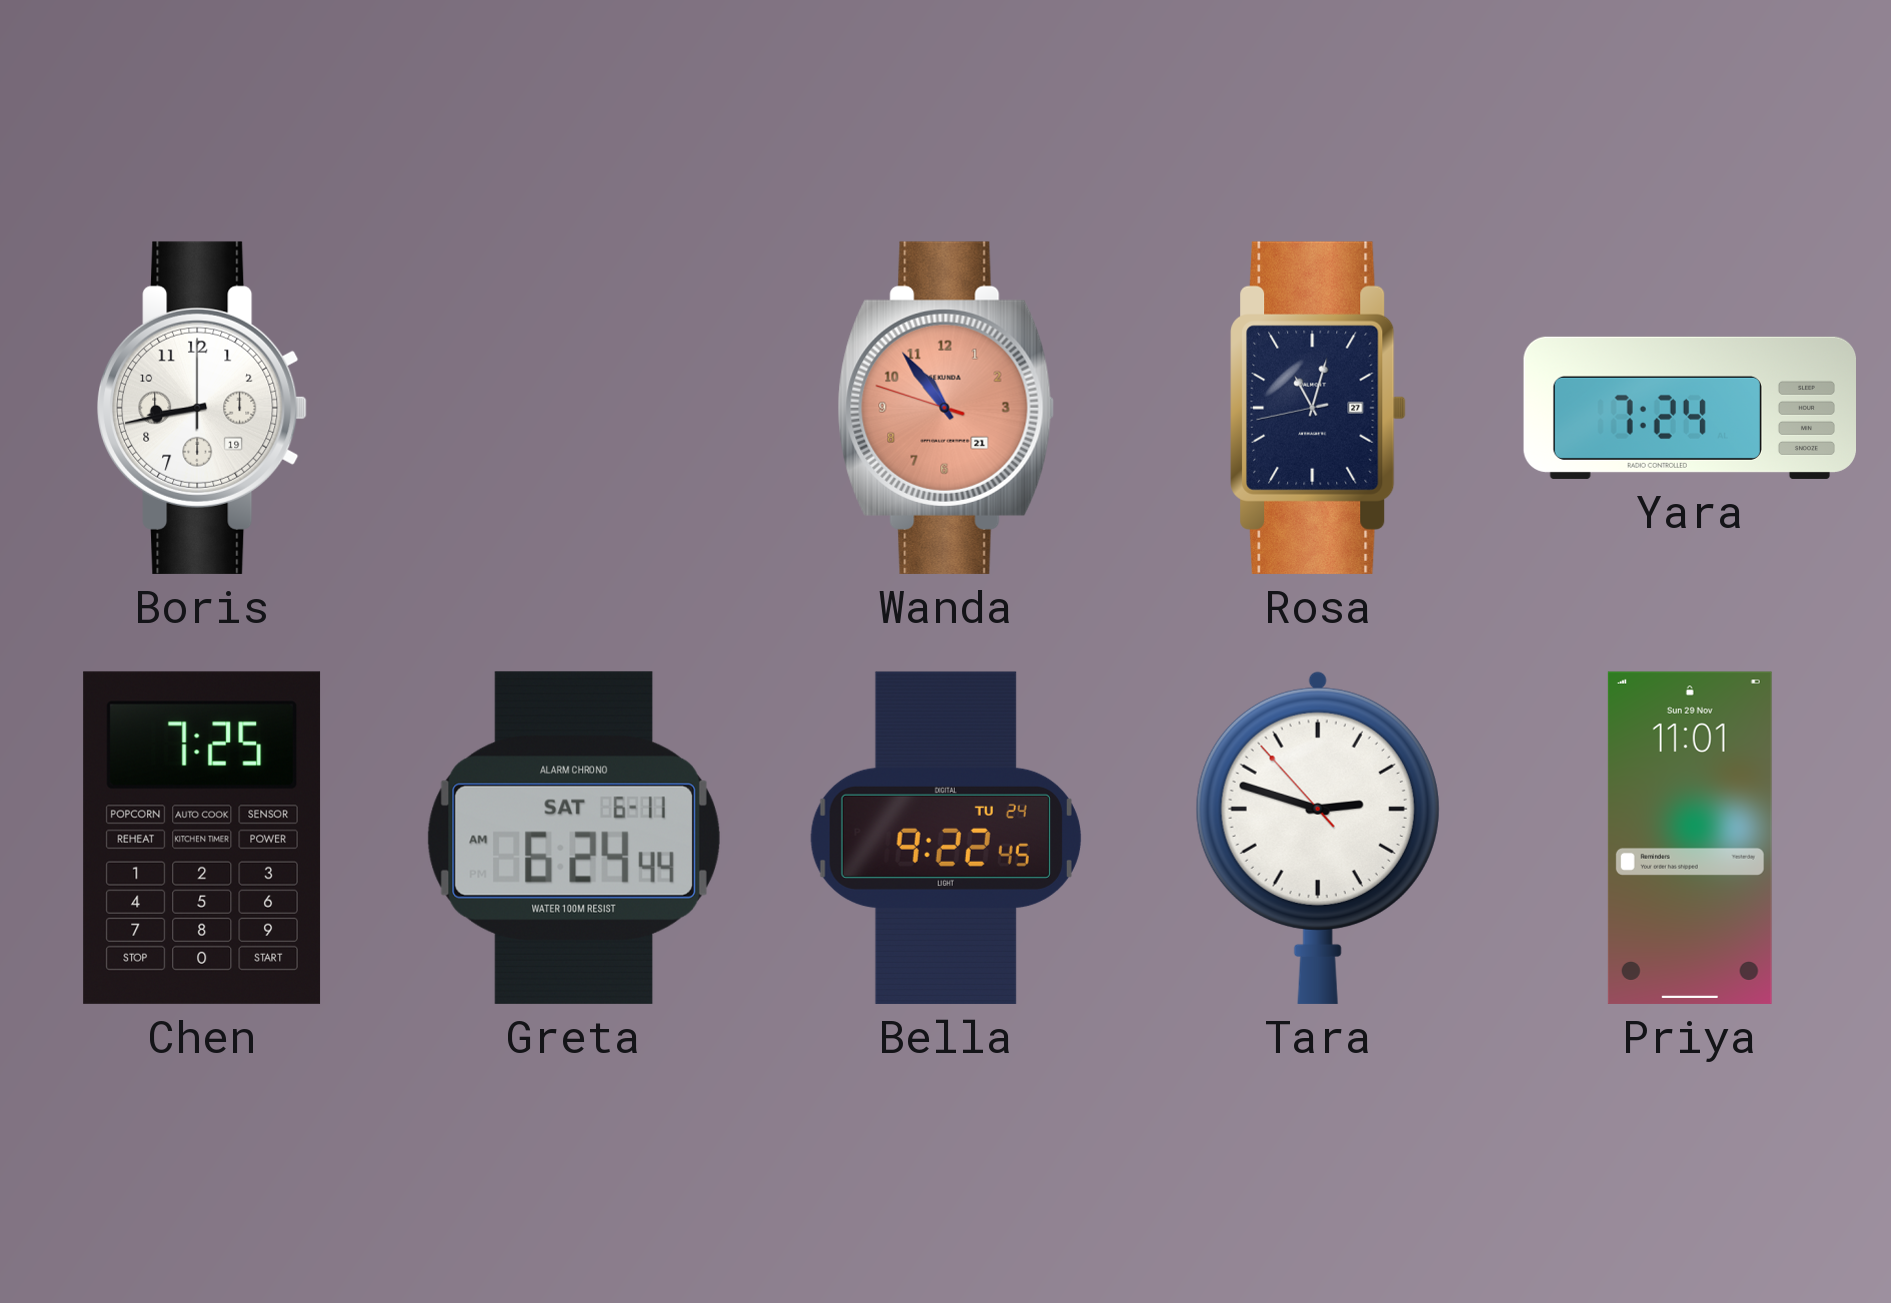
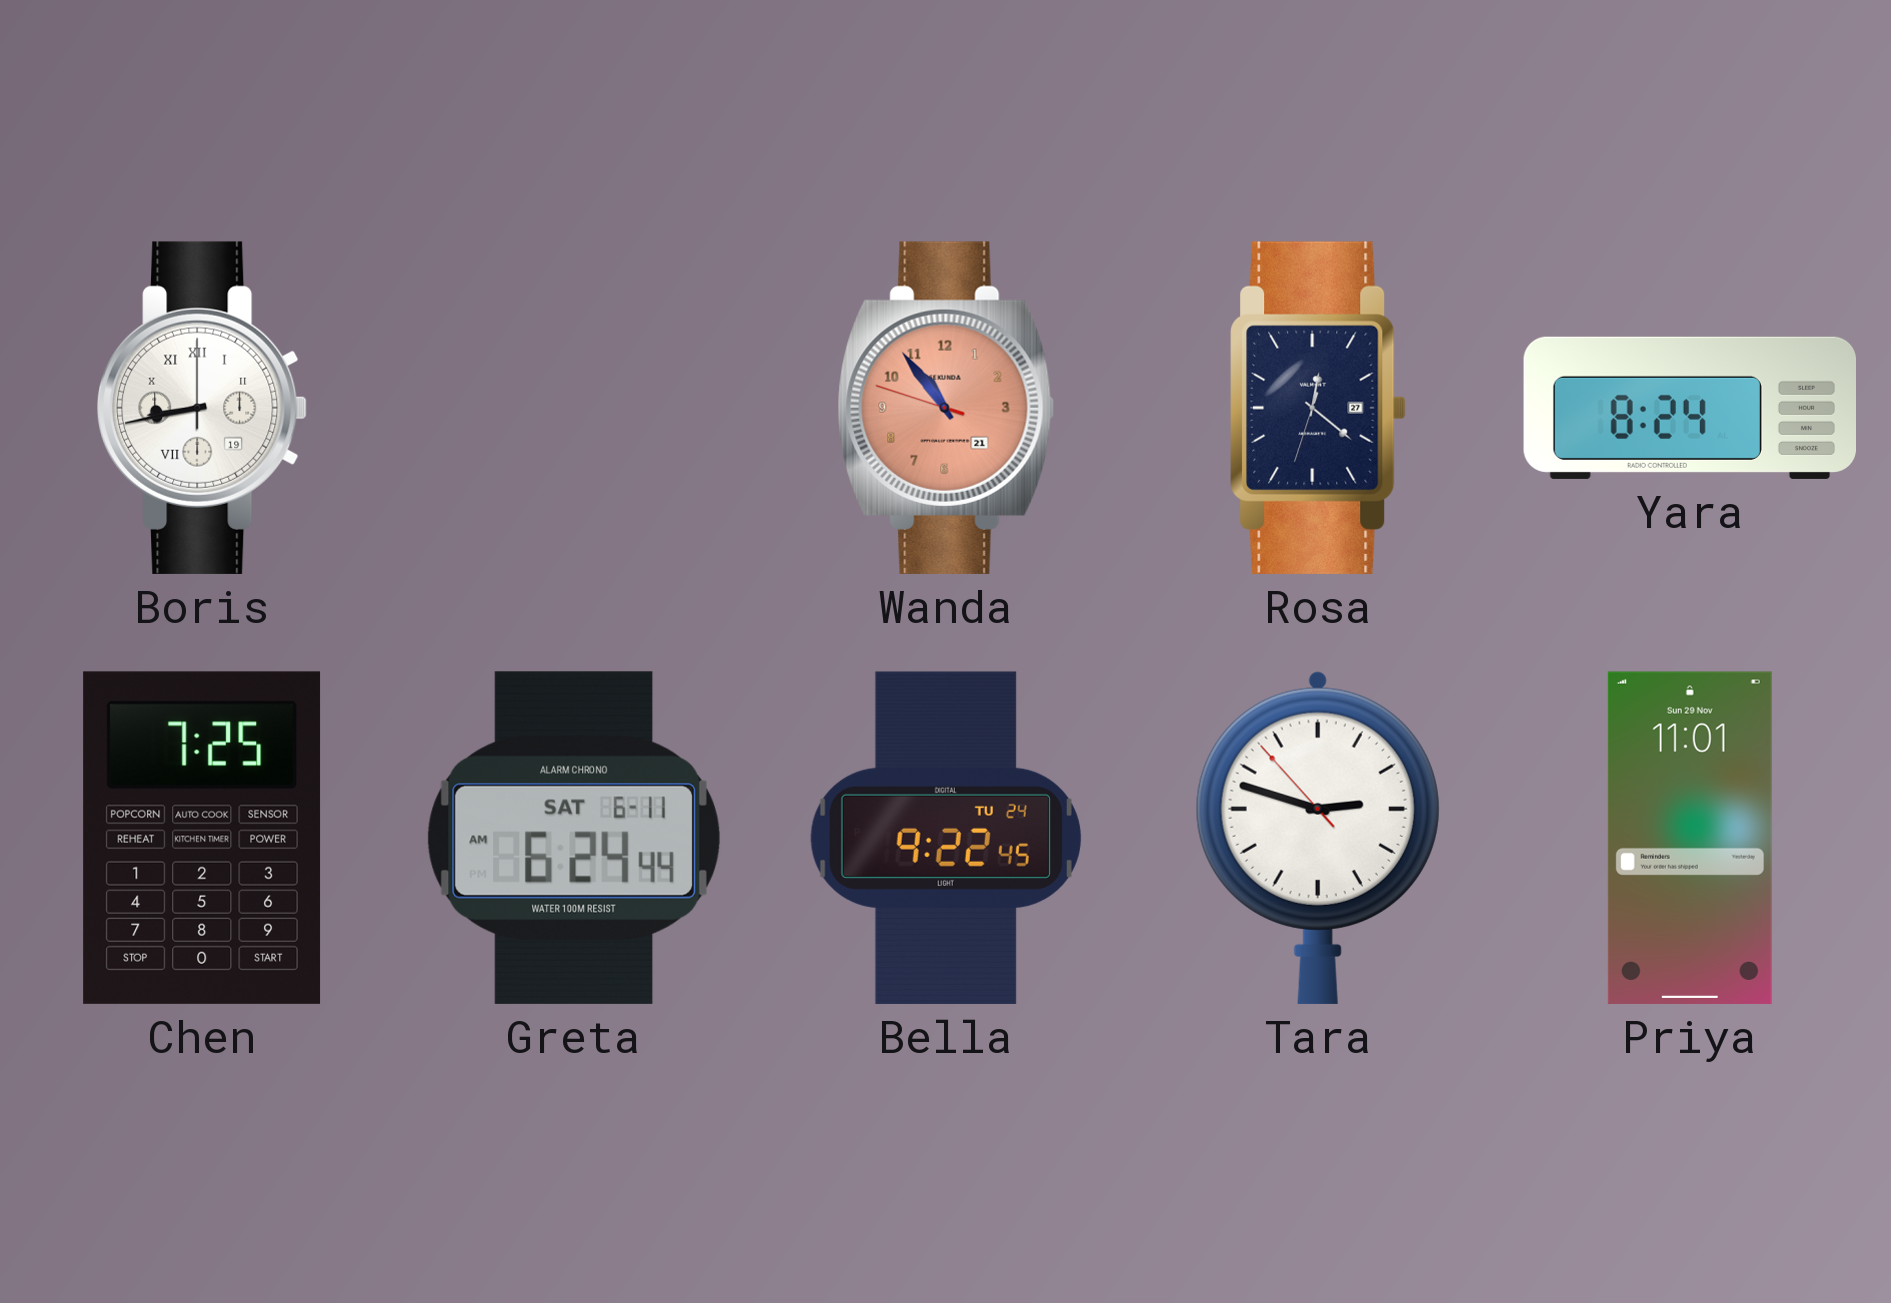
Boris numerals: Arabic -> Roman (203, 408)
Rosa: 11:02 -> 12:21 (1318, 408)
Yara: 7:24 -> 8:24 (1689, 408)
